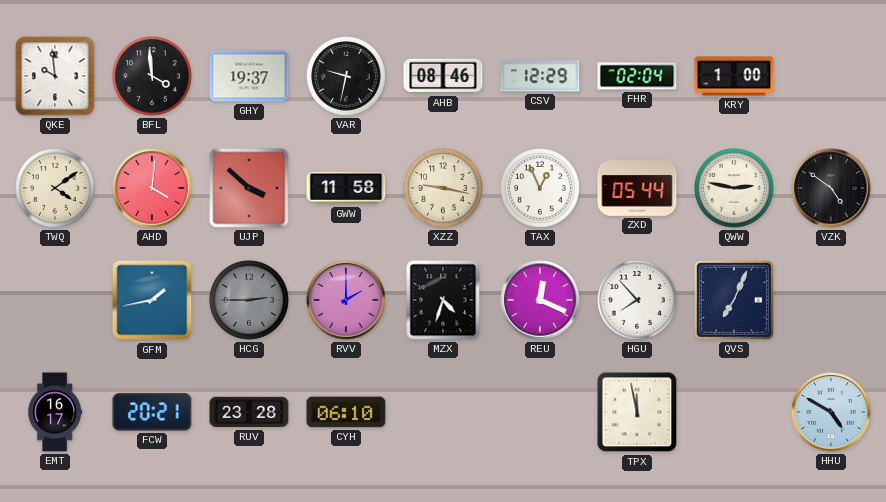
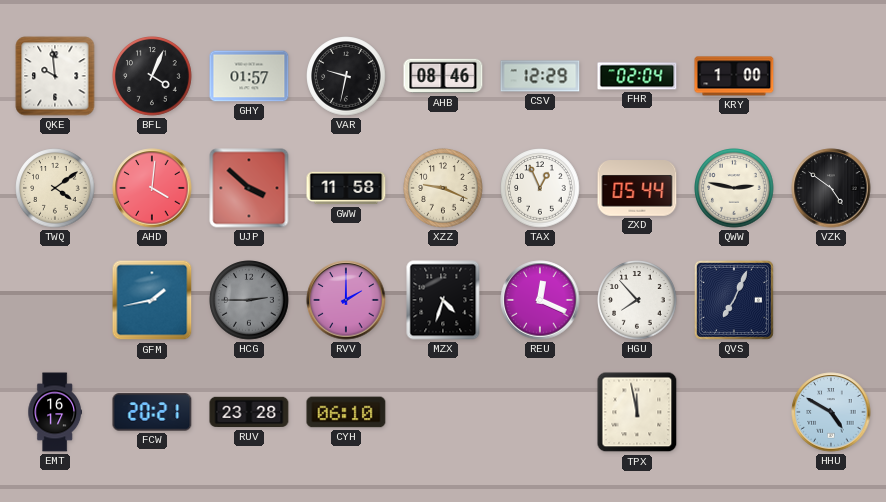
BFL: 3:59 -> 4:04 (152, 76)
GHY: 19:37 -> 01:57 (249, 76)
XZZ: 9:17 -> 9:19 (443, 188)
